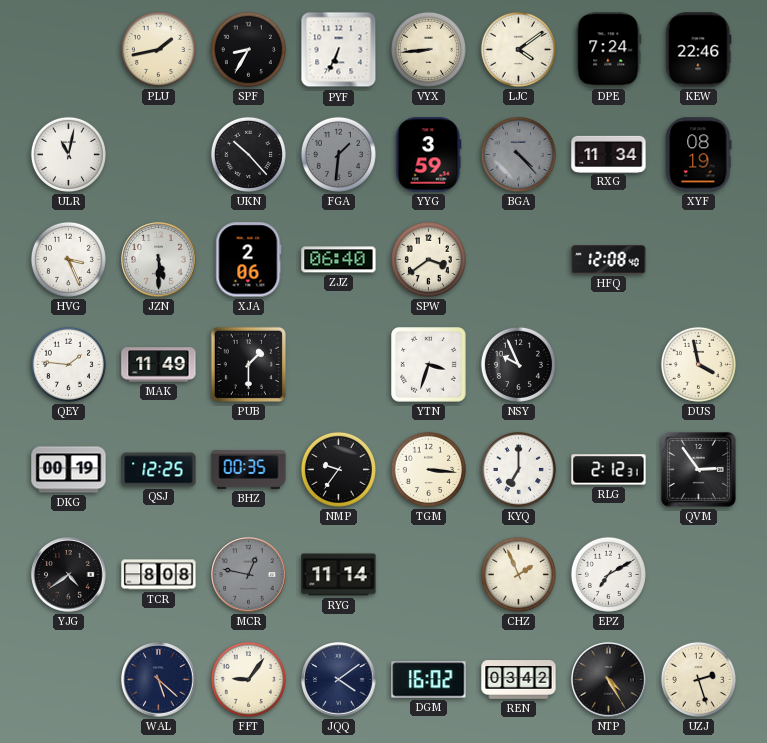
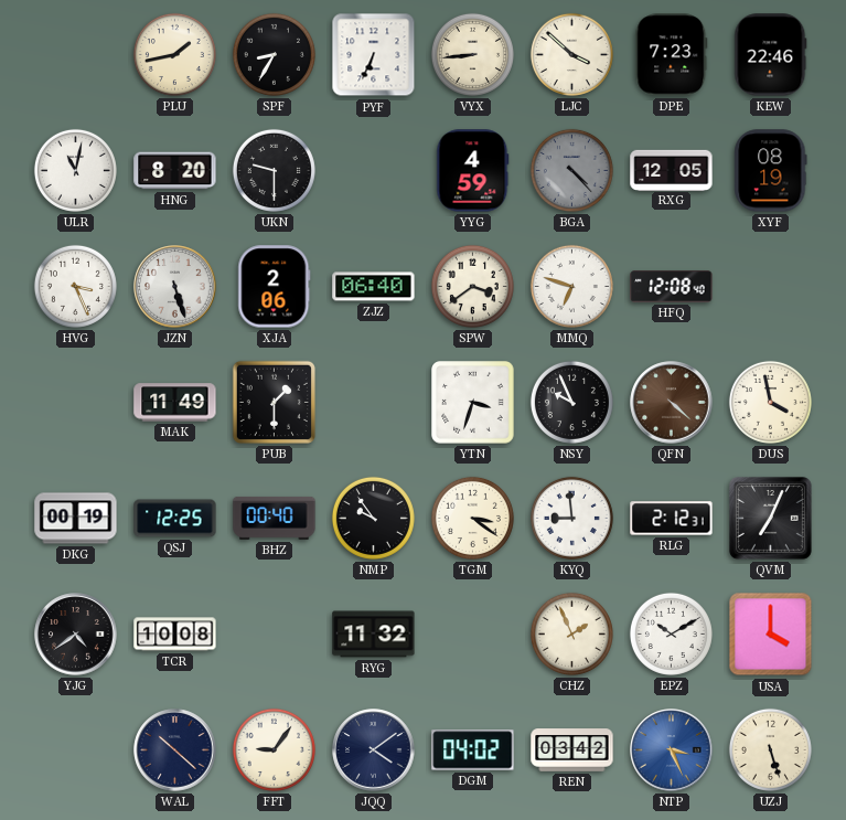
LJC: 4:09 -> 3:52 (571, 54)
DPE: 7:24 -> 7:23 (672, 55)
HNG: none -> 8:20 (175, 171)
UKN: 10:23 -> 9:30 (274, 170)
FGA: 1:31 -> none (338, 154)
YYG: 3:59 -> 4:59 (473, 171)
RXG: 11:34 -> 12:05 (672, 170)
JZN: 5:30 -> 5:27 (175, 287)
MMQ: none -> 6:48 (571, 286)
QEY: 1:46 -> none (68, 364)
QFN: none -> 4:22 (672, 403)
BHZ: 00:35 -> 00:40 (275, 519)
NMP: 9:36 -> 9:54 (373, 518)
TGM: 3:16 -> 3:21 (472, 518)
KYQ: 7:00 -> 8:59 (571, 518)
QVM: 2:54 -> 7:04 (770, 518)
TCR: 8:08 -> 10:08 (175, 635)
MCR: 12:47 -> none (249, 575)
RYG: 11:14 -> 11:32 (374, 635)
EPZ: 7:10 -> 10:10 (671, 633)
USA: none -> 4:00 (771, 635)
WAL: 5:22 -> 10:22 (175, 750)
DGM: 16:02 -> 04:02 (473, 750)
NTP: 4:25 -> 3:26 (672, 750)
NTP dial: black -> blue (672, 750)
UZJ: 2:27 -> 5:27 (770, 749)
